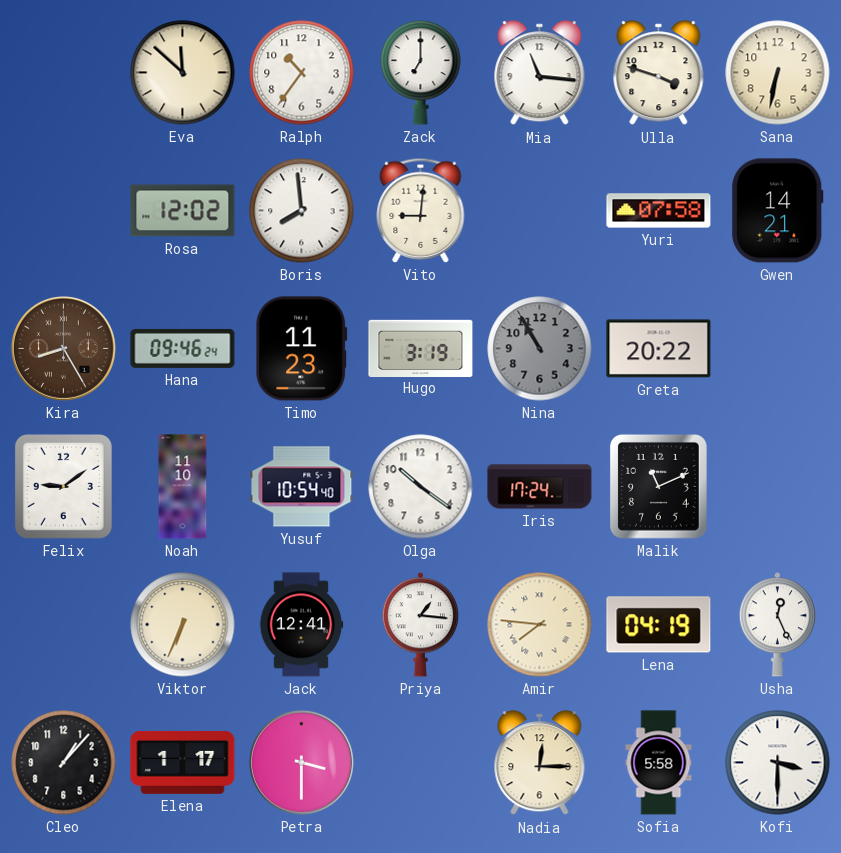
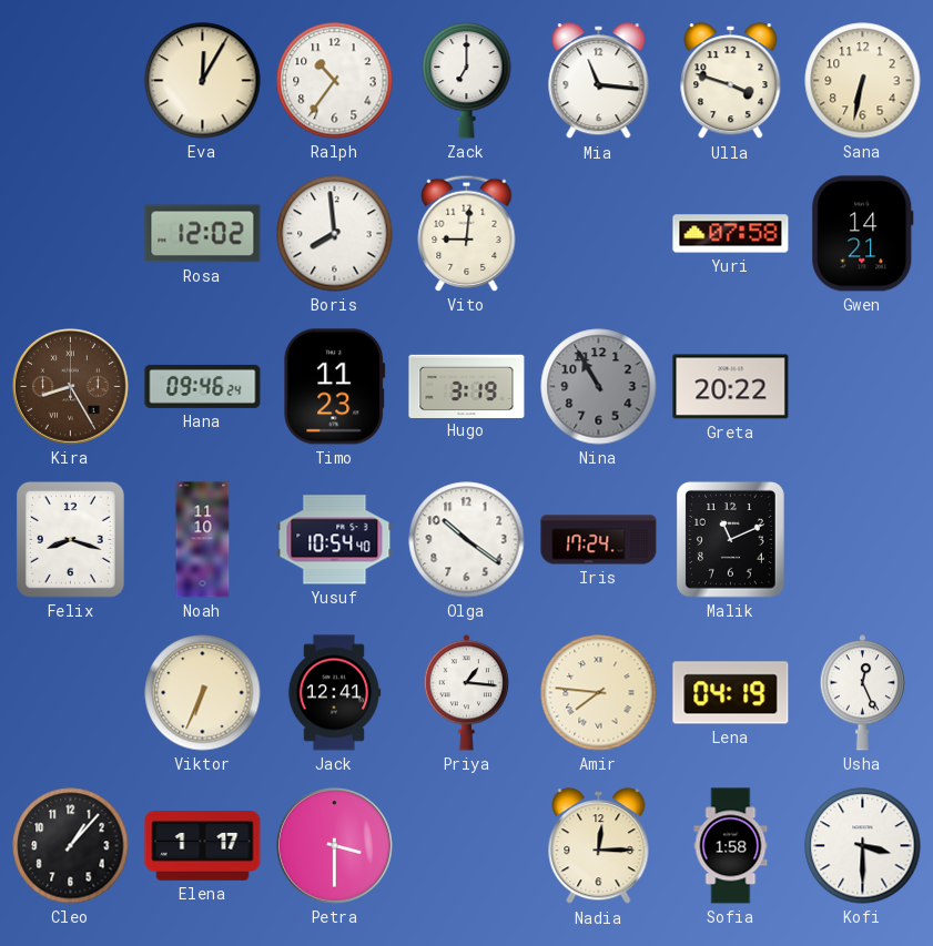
Eva: 11:52 -> 12:05 (203, 81)
Felix: 9:09 -> 8:18 (70, 539)
Sofia: 5:58 -> 1:58 (731, 846)
